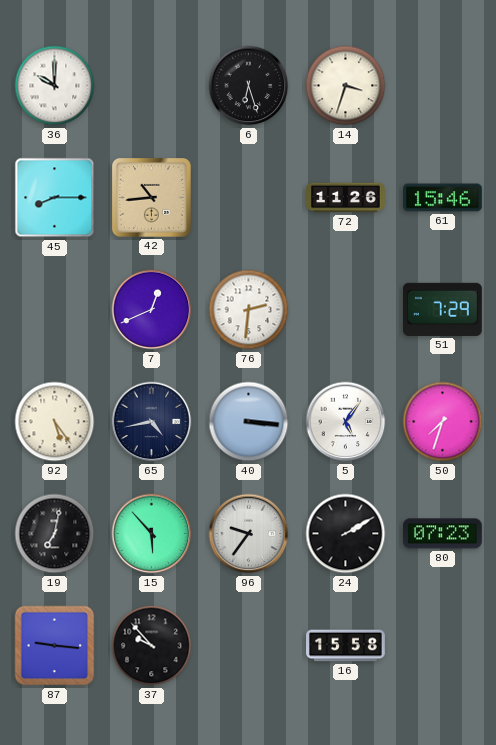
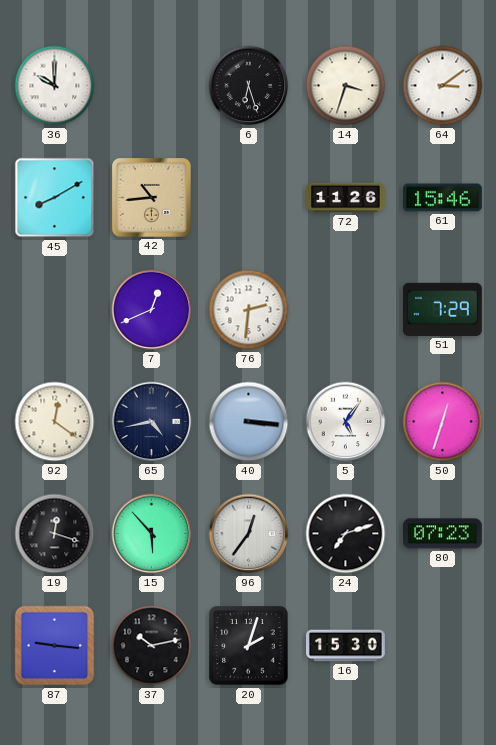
64: none -> 3:09 (443, 86)
45: 8:15 -> 8:10 (55, 198)
92: 5:24 -> 12:21 (55, 422)
50: 7:33 -> 12:33 (443, 422)
19: 7:02 -> 12:18 (55, 534)
96: 9:36 -> 12:36 (249, 534)
24: 2:10 -> 7:12 (346, 534)
37: 9:53 -> 10:13 (152, 646)
20: none -> 2:03 (249, 646)
16: 15:58 -> 15:30 (346, 646)
